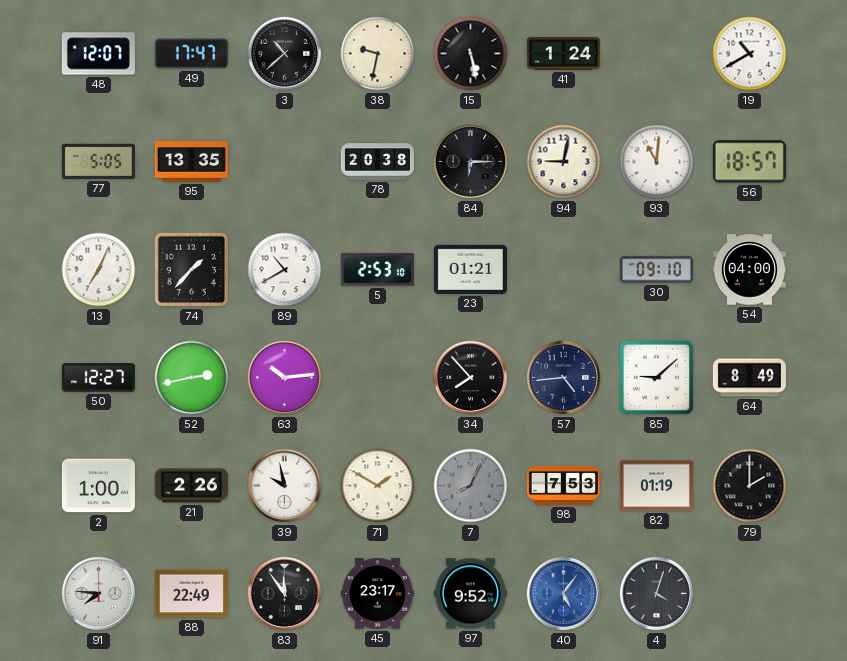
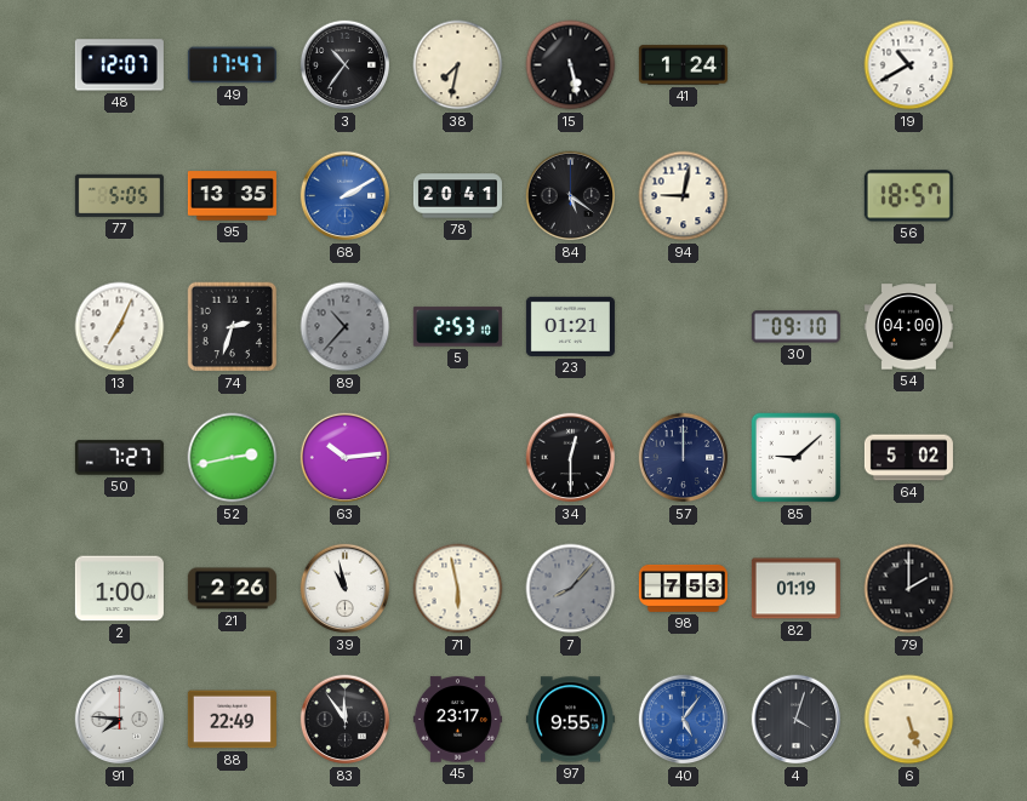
3: 10:38 -> 10:36 (346, 65)
38: 9:32 -> 7:32 (458, 65)
68: none -> 2:10 (346, 196)
78: 20:38 -> 20:41 (457, 196)
84: 6:15 -> 5:21 (571, 196)
93: 11:01 -> none (657, 162)
74: 1:37 -> 2:33 (233, 327)
89: 10:40 -> 10:37 (346, 327)
89 dial: white -> grey (346, 327)
50: 12:27 -> 7:27 (119, 458)
34: 7:53 -> 12:30 (571, 458)
57: 4:44 -> 12:00 (684, 458)
64: 8:49 -> 5:02 (908, 458)
39: 9:58 -> 10:58 (346, 589)
71: 1:50 -> 5:58 (458, 589)
7: 8:04 -> 8:07 (571, 589)
97: 9:52 -> 9:55 (570, 720)
6: none -> 5:27 (909, 720)
